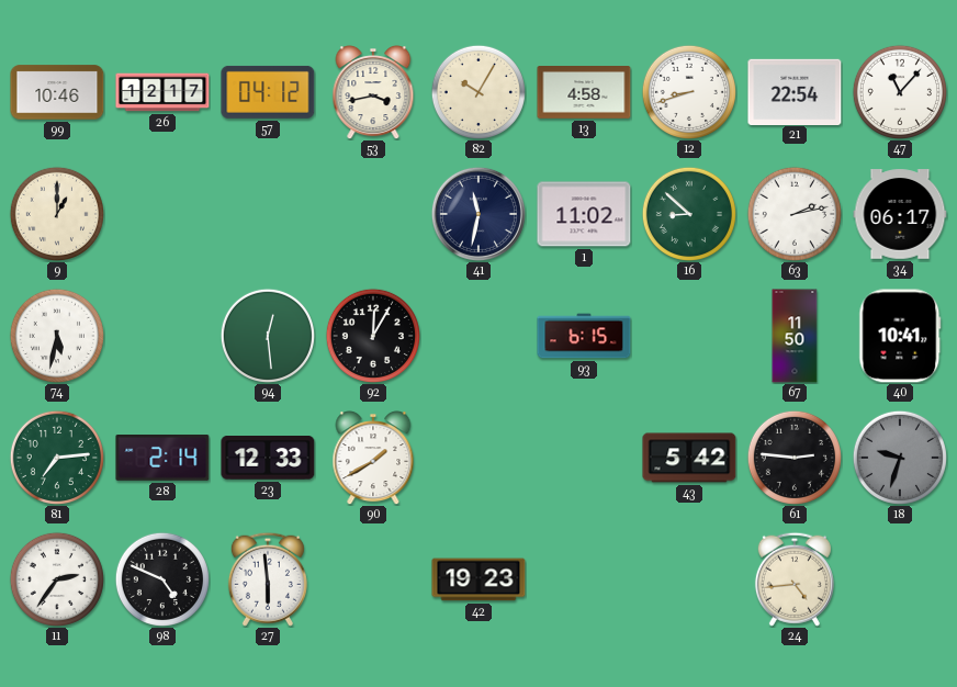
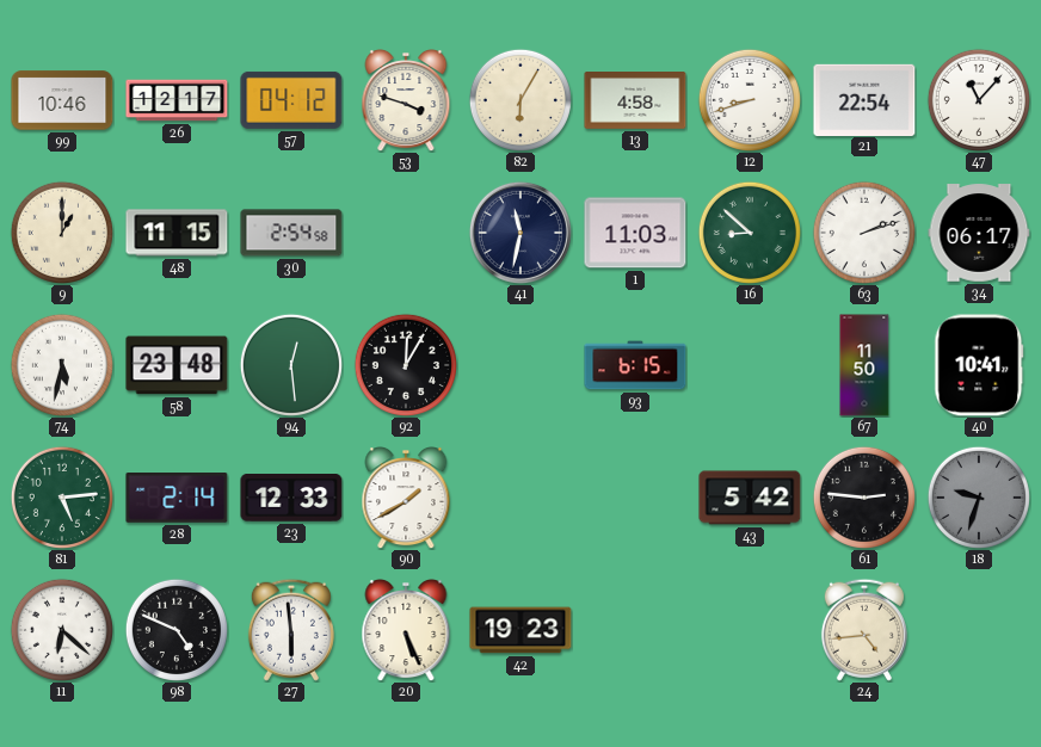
53: 3:43 -> 3:48 (406, 101)
82: 10:05 -> 6:05 (520, 100)
48: none -> 11:15 (177, 233)
30: none -> 2:54 (291, 233)
1: 11:02 -> 11:03 (635, 233)
63: 2:13 -> 2:12 (864, 233)
58: none -> 23:48 (177, 365)
81: 7:14 -> 5:14 (62, 498)
11: 2:36 -> 6:22 (62, 630)
20: none -> 5:26 (406, 631)
